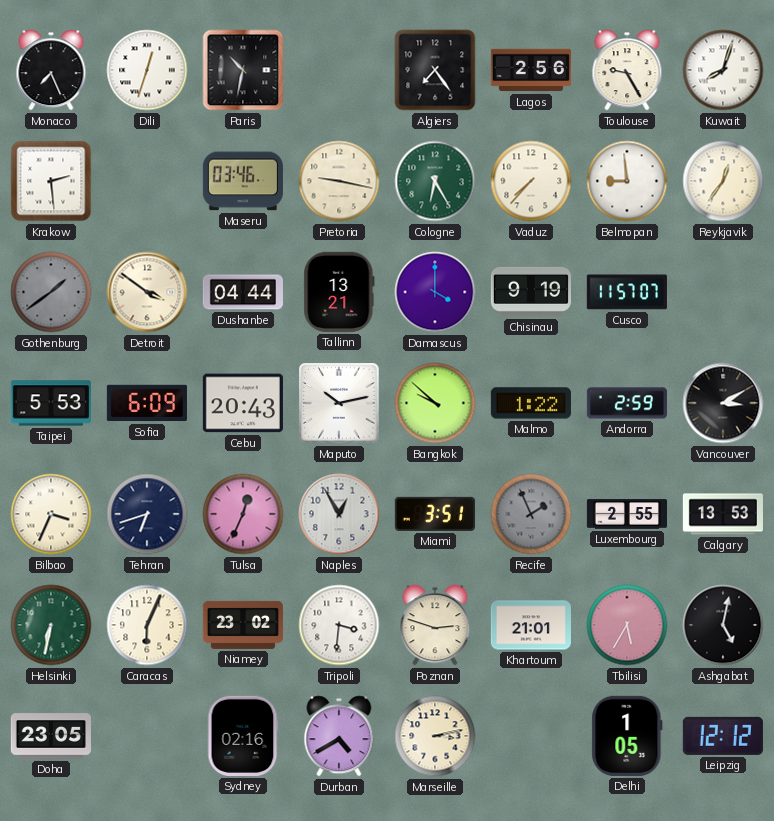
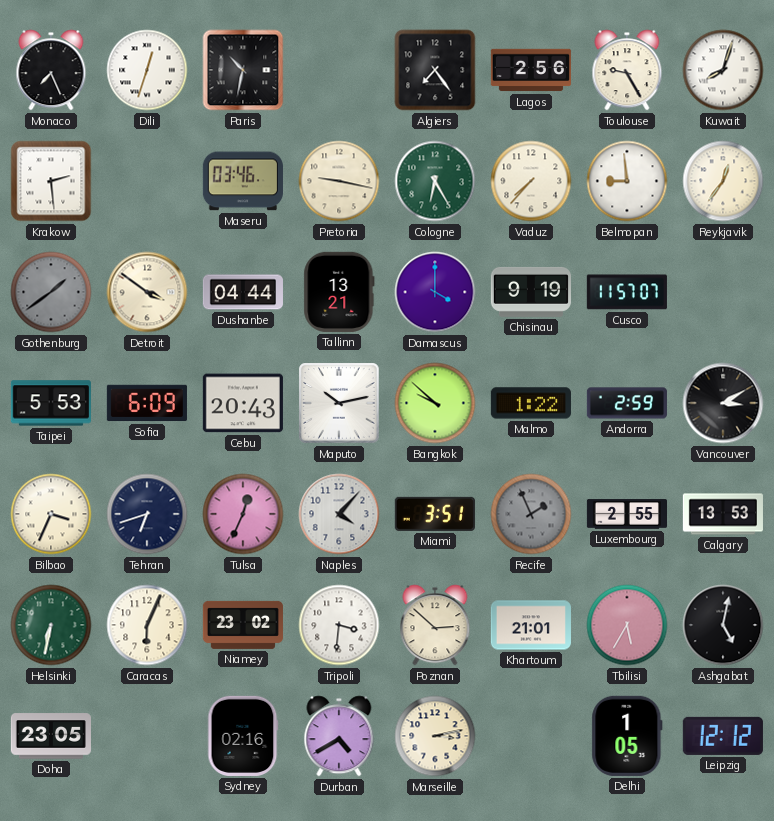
Naples: 12:55 -> 4:07 (339, 514)
Poznan: 2:48 -> 2:52 (435, 625)
